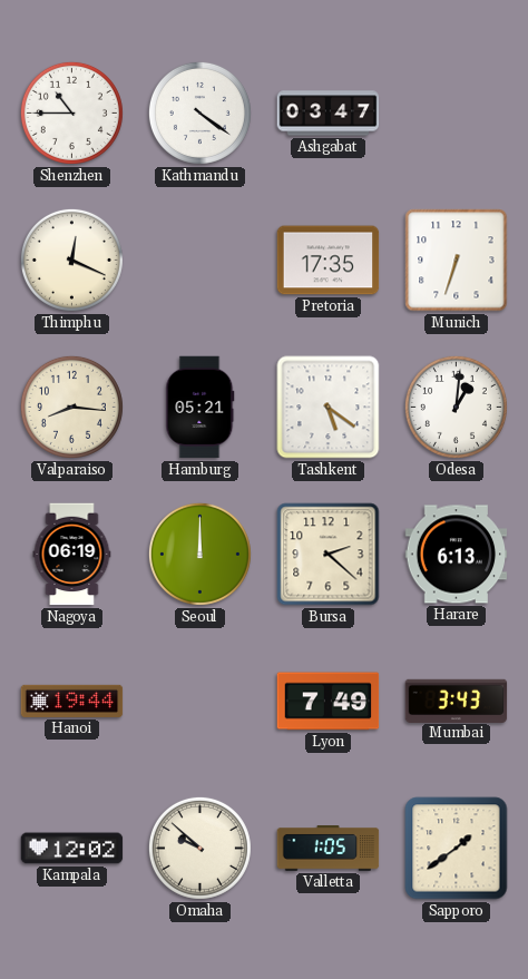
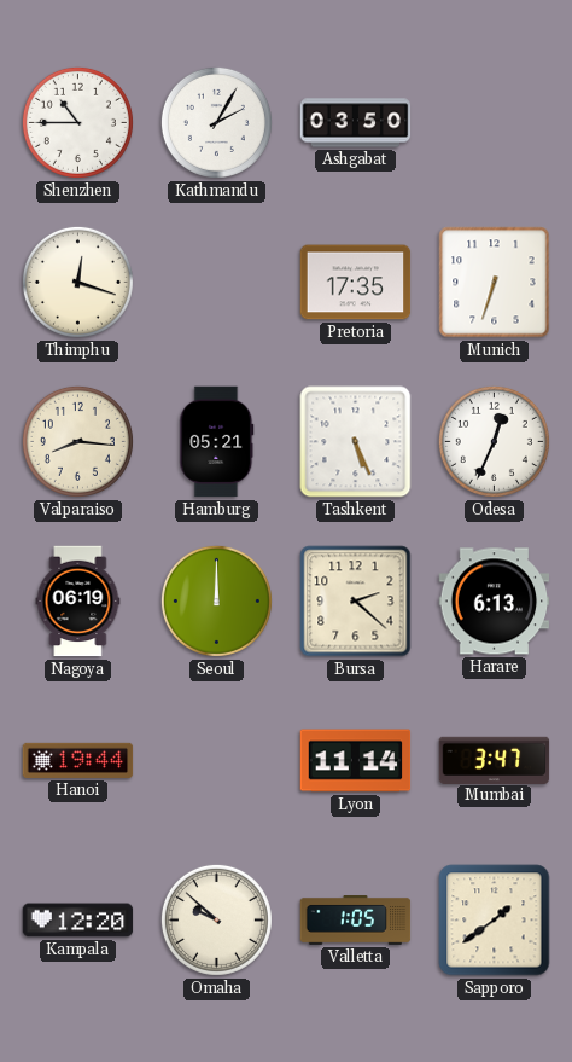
Kathmandu: 4:21 -> 2:05 (216, 122)
Ashgabat: 03:47 -> 03:50 (356, 123)
Thimphu: 12:19 -> 12:18 (77, 282)
Tashkent: 5:21 -> 5:26 (356, 442)
Odesa: 1:01 -> 12:34 (494, 441)
Lyon: 7:49 -> 11:14 (356, 761)
Mumbai: 3:43 -> 3:47 (495, 760)
Kampala: 12:02 -> 12:20 (78, 921)
